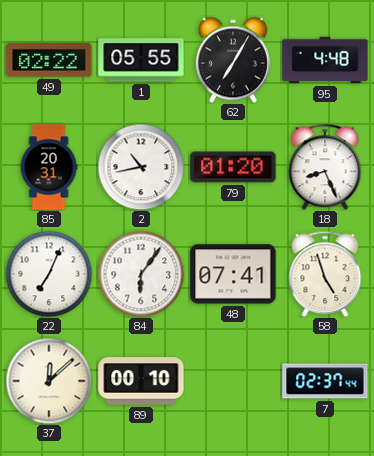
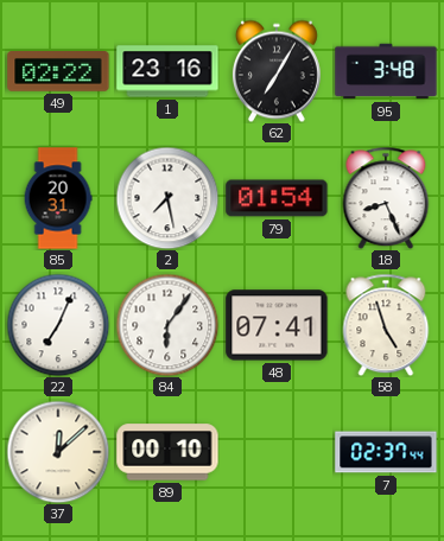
1: 05:55 -> 23:16 (167, 71)
95: 4:48 -> 3:48 (386, 71)
2: 10:43 -> 7:28 (167, 198)
79: 01:20 -> 01:54 (277, 198)
